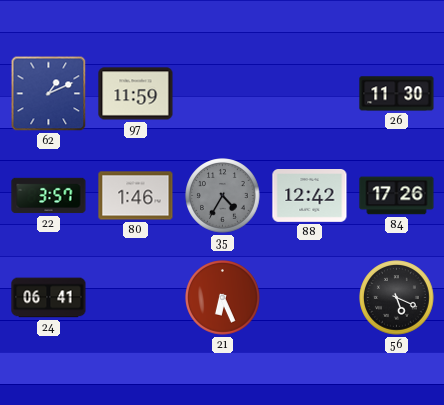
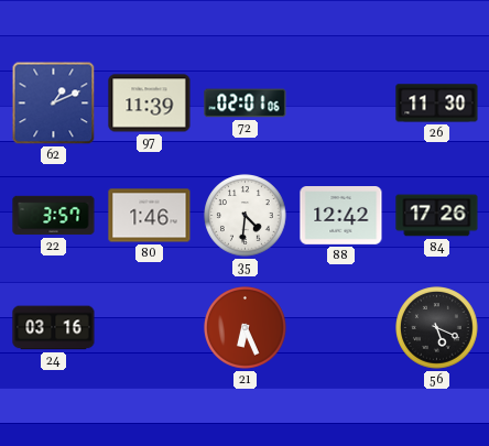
97: 11:59 -> 11:39 (150, 104)
72: none -> 02:01 (246, 104)
35: 4:35 -> 4:31 (246, 216)
35 dial: grey -> white (246, 216)
24: 06:41 -> 03:16 (54, 328)
